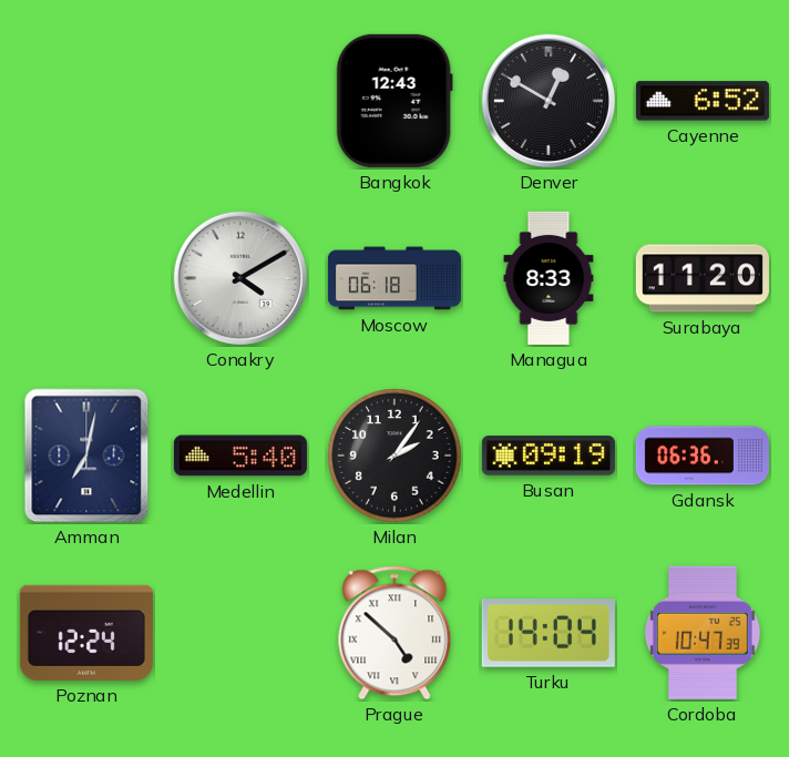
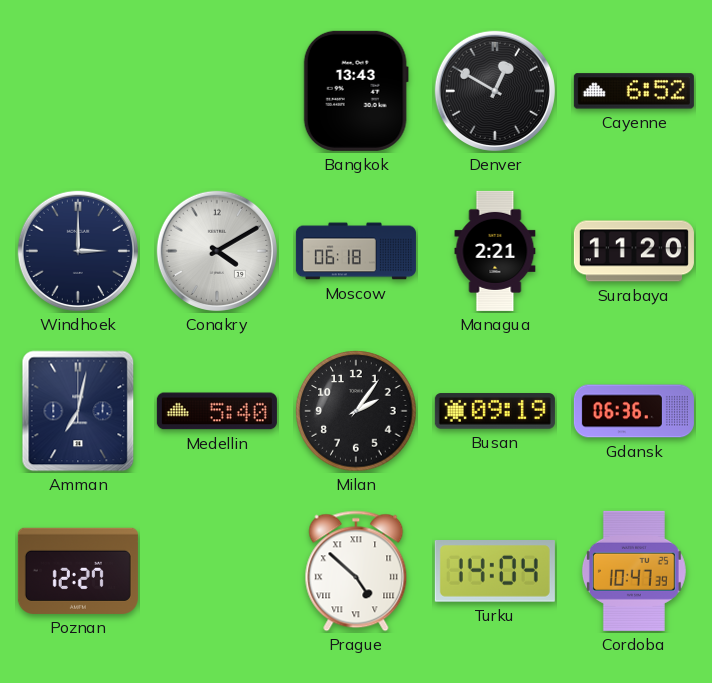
Bangkok: 12:43 -> 13:43 (356, 91)
Windhoek: none -> 3:00 (78, 251)
Managua: 8:33 -> 2:21 (495, 251)
Poznan: 12:24 -> 12:27 (78, 571)
